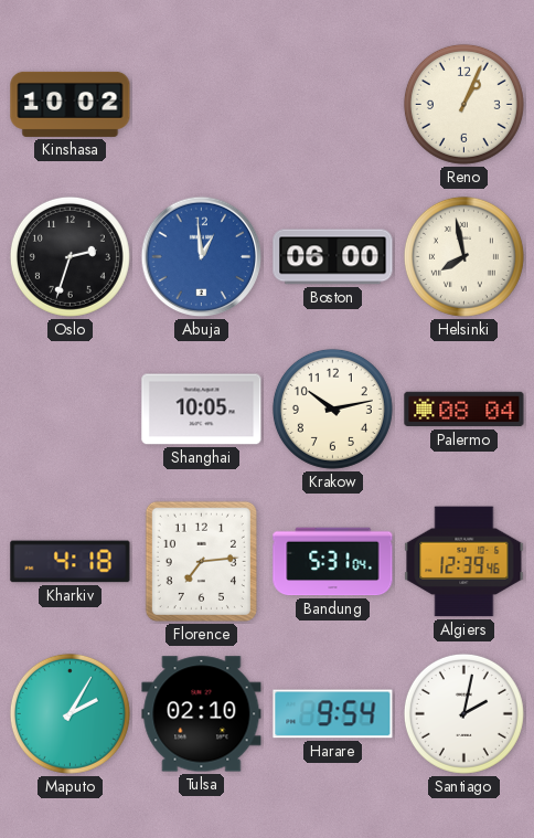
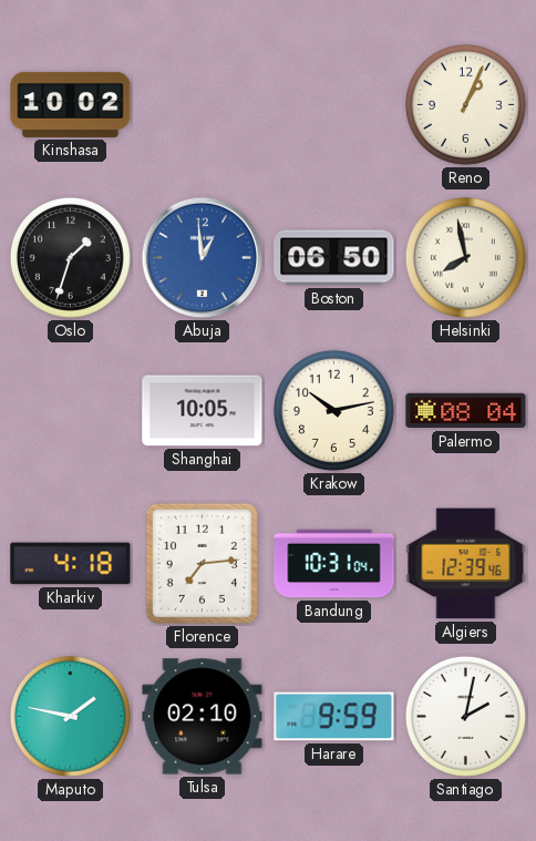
Oslo: 2:33 -> 1:33 (70, 257)
Boston: 06:00 -> 06:50 (334, 258)
Bandung: 5:31 -> 10:31 (334, 564)
Maputo: 2:05 -> 1:47 (70, 716)
Harare: 9:54 -> 9:59 (334, 717)
